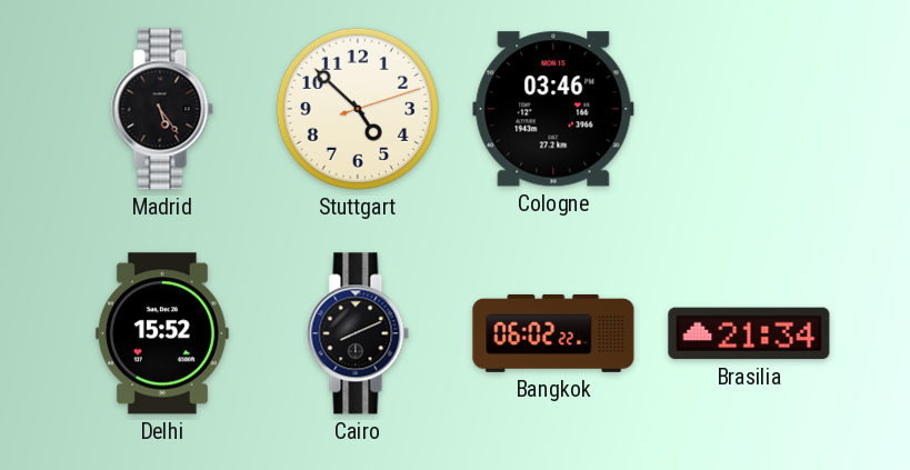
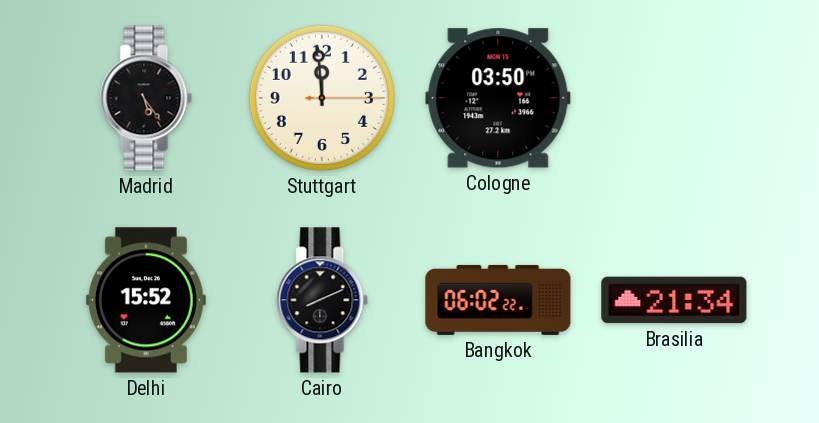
Stuttgart: 4:52 -> 11:59 (322, 98)
Cologne: 03:46 -> 03:50 (498, 98)
